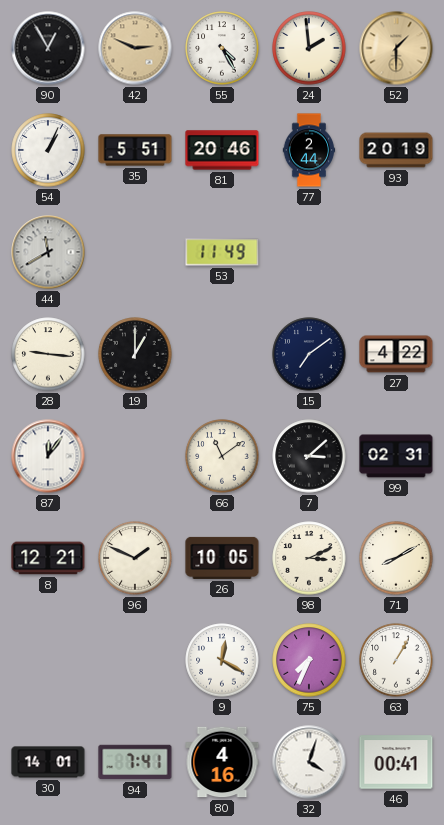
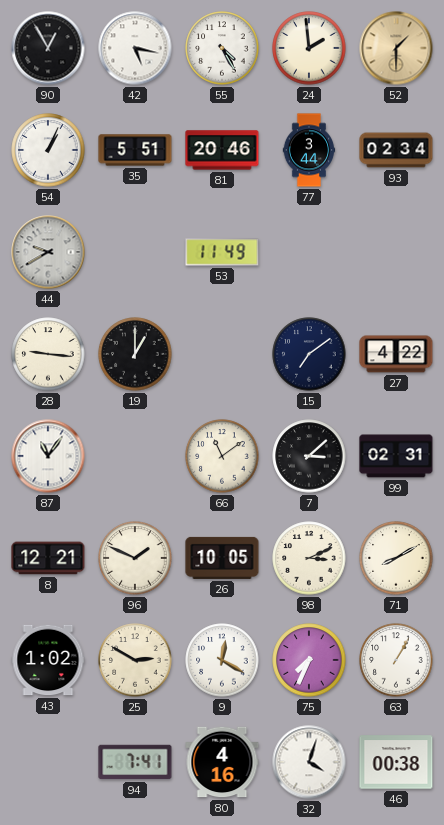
42: 2:49 -> 5:17 (135, 48)
42 dial: champagne -> white (135, 48)
77: 2:44 -> 3:44 (309, 150)
93: 20:19 -> 02:34 (396, 150)
44: 11:40 -> 9:40 (48, 252)
87: 12:06 -> 11:06 (48, 456)
43: none -> 1:02 (48, 660)
25: none -> 2:50 (135, 660)
30: 14:01 -> none (48, 762)
46: 00:41 -> 00:38 (396, 762)
